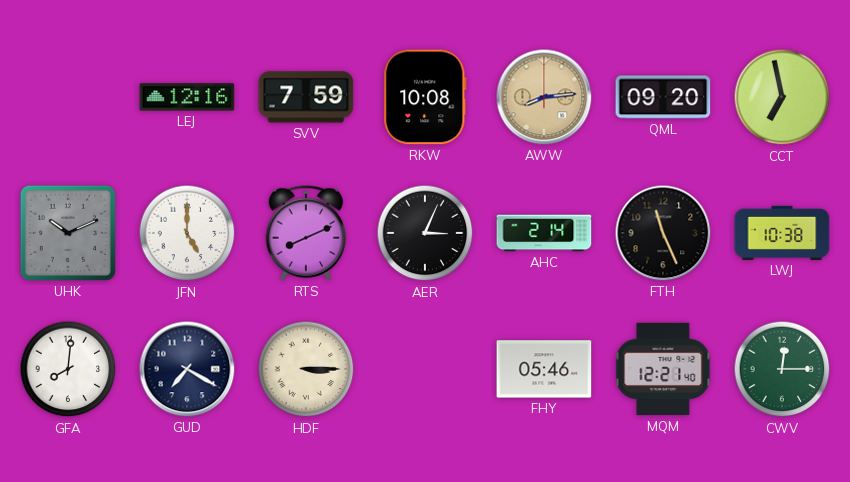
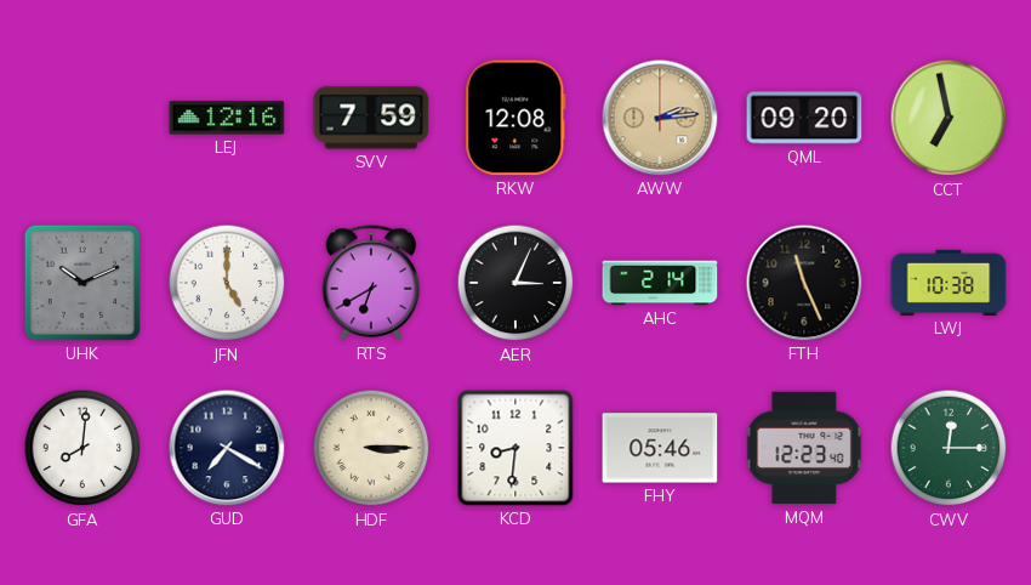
RKW: 10:08 -> 12:08 (515, 118)
AWW: 8:14 -> 2:14 (660, 118)
RTS: 8:11 -> 6:40 (371, 283)
KCD: none -> 8:31 (515, 448)
MQM: 12:21 -> 12:23 (804, 448)
